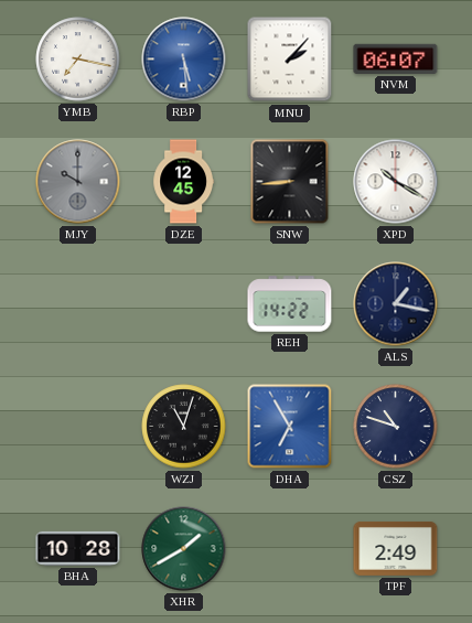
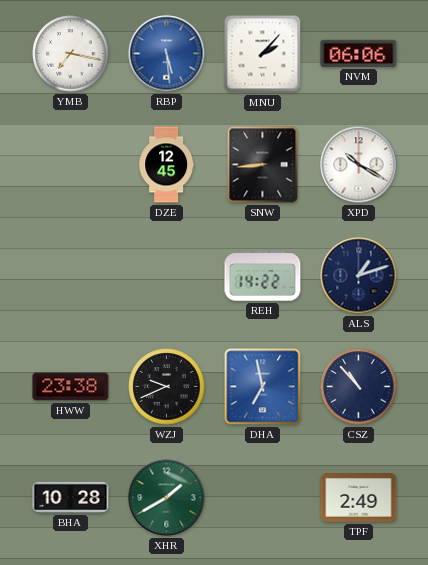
NVM: 06:07 -> 06:06 (359, 53)
MJY: 10:00 -> none (78, 182)
ALS: 1:17 -> 1:12 (359, 276)
HWW: none -> 23:38 (71, 387)
WZJ: 11:03 -> 9:41 (167, 387)
DHA: 6:55 -> 6:58 (263, 387)
CSZ: 10:48 -> 10:53 (359, 387)
